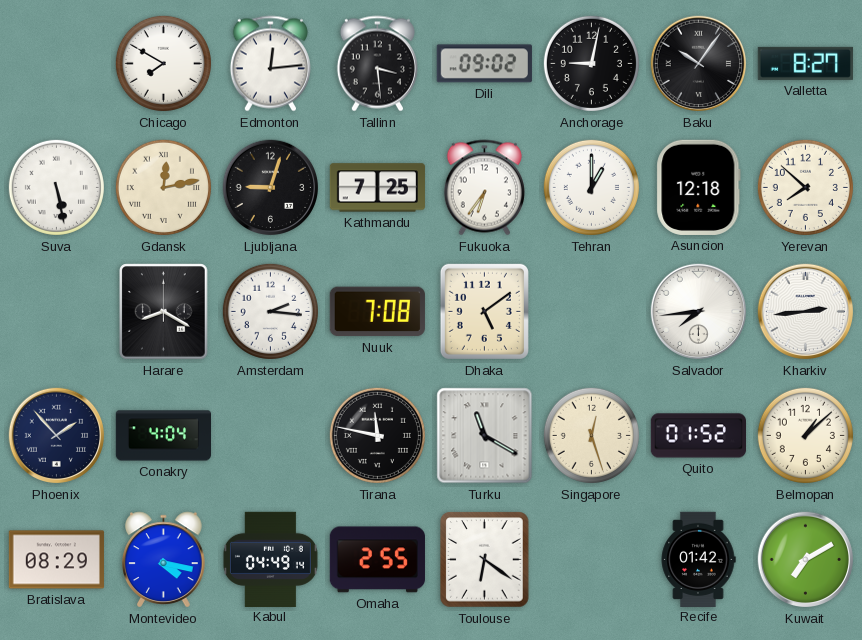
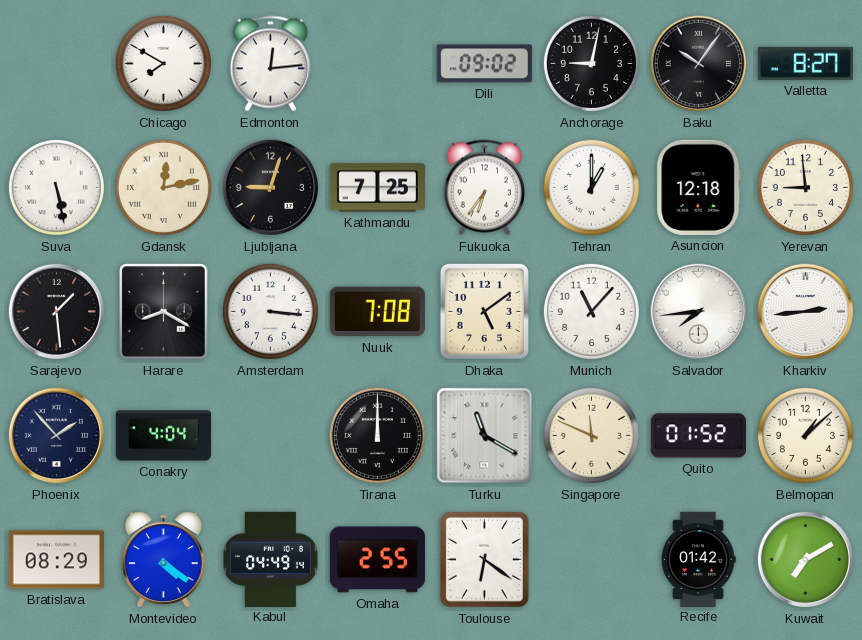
Tallinn: 3:29 -> none (377, 64)
Yerevan: 7:52 -> 8:59 (805, 187)
Sarajevo: none -> 1:29 (56, 312)
Amsterdam: 2:16 -> 3:16 (270, 311)
Munich: none -> 11:07 (591, 311)
Tirana: 11:47 -> 12:00 (377, 435)
Singapore: 12:27 -> 11:49 (591, 435)
Montevideo: 4:17 -> 4:21 (164, 560)
